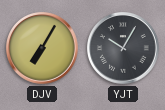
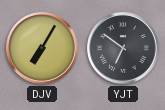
YJT: 10:05 -> 6:51 (123, 48)
